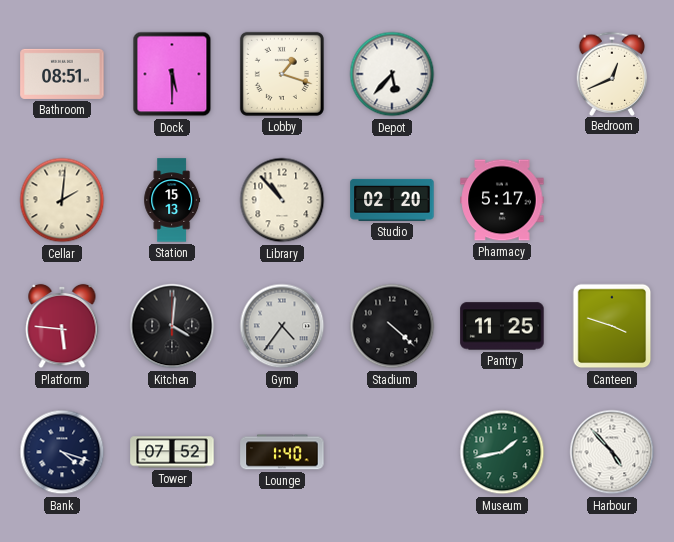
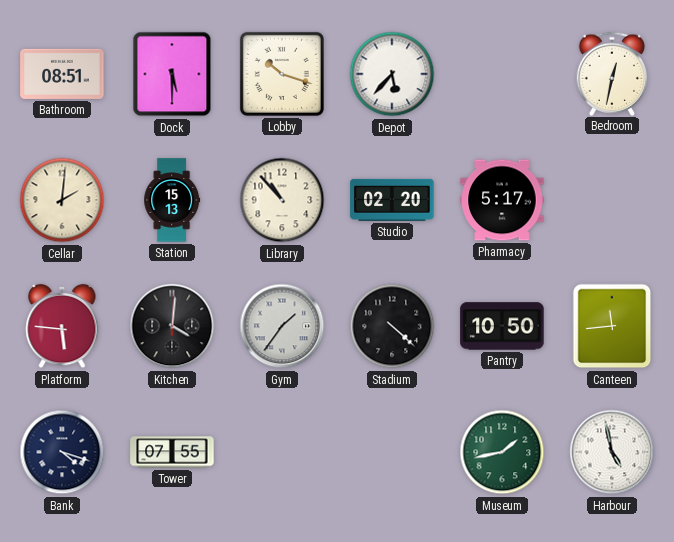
Lobby: 1:18 -> 10:18 (282, 74)
Bedroom: 12:41 -> 12:32 (612, 73)
Gym: 4:36 -> 1:36 (282, 326)
Pantry: 11:25 -> 10:50 (502, 326)
Canteen: 3:48 -> 11:44 (612, 326)
Tower: 07:52 -> 07:55 (172, 452)
Lounge: 1:40 -> none (282, 452)
Harbour: 4:53 -> 4:58 (612, 452)
